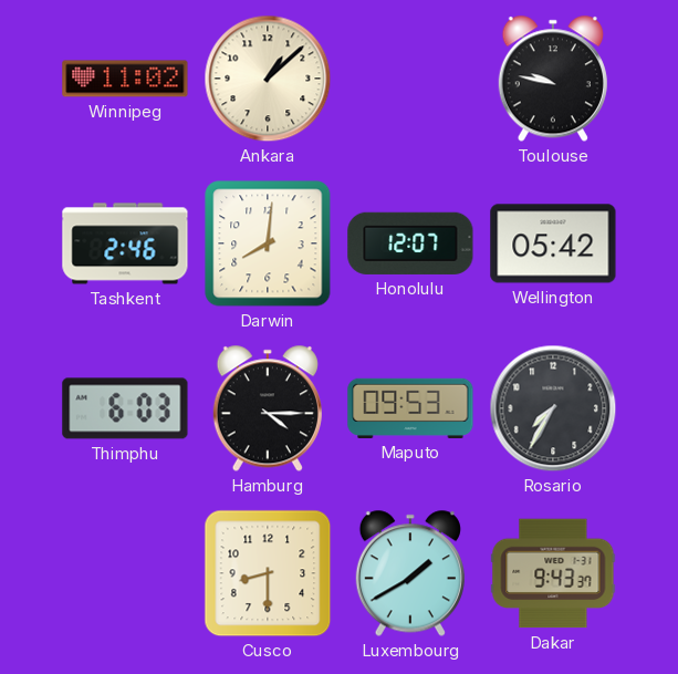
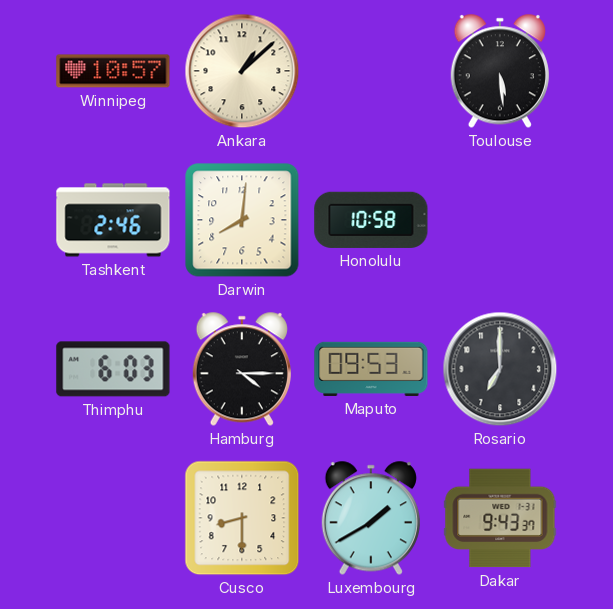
Winnipeg: 11:02 -> 10:57 (113, 71)
Toulouse: 9:47 -> 5:29 (500, 71)
Honolulu: 12:07 -> 10:58 (371, 220)
Wellington: 05:42 -> none (553, 243)
Rosario: 7:35 -> 7:00 (500, 369)
